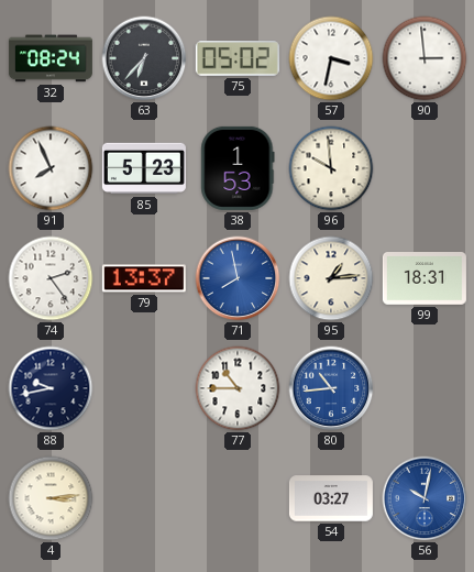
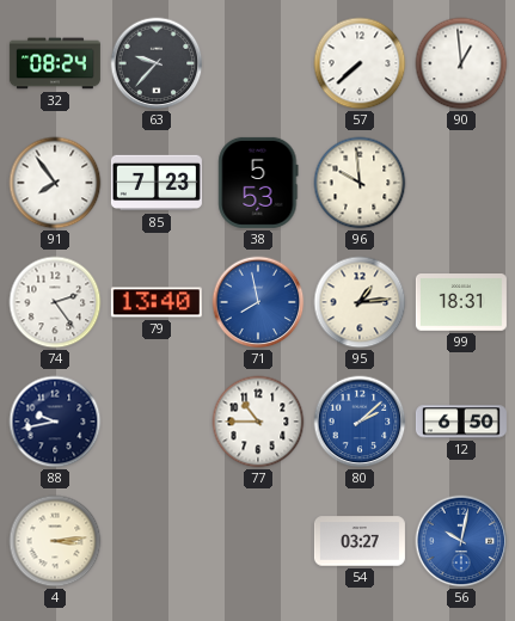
63: 6:37 -> 9:37 (157, 63)
75: 05:02 -> none (238, 58)
57: 3:32 -> 7:38 (360, 63)
90: 2:59 -> 12:59 (461, 63)
91: 7:56 -> 7:54 (55, 183)
85: 5:23 -> 7:23 (157, 183)
38: 1:53 -> 5:53 (258, 183)
79: 13:37 -> 13:40 (157, 302)
80: 10:44 -> 2:08 (360, 422)
12: none -> 6:50 (461, 422)
